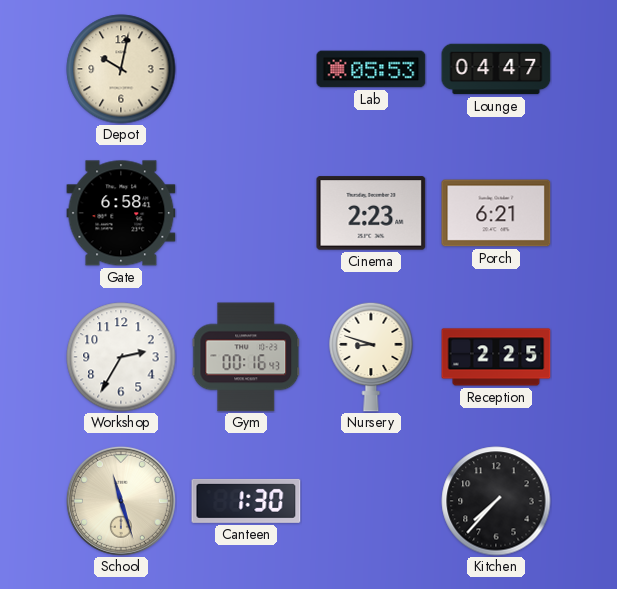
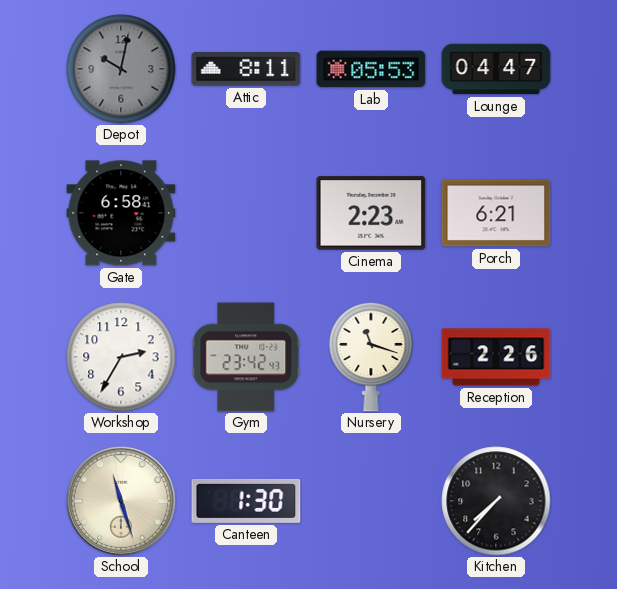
Depot dial: cream -> grey (121, 69)
Attic: none -> 8:11 (246, 69)
Gym: 00:16 -> 23:42 (246, 357)
Nursery: 8:48 -> 11:18 (371, 357)
Reception: 2:25 -> 2:26 (496, 357)
